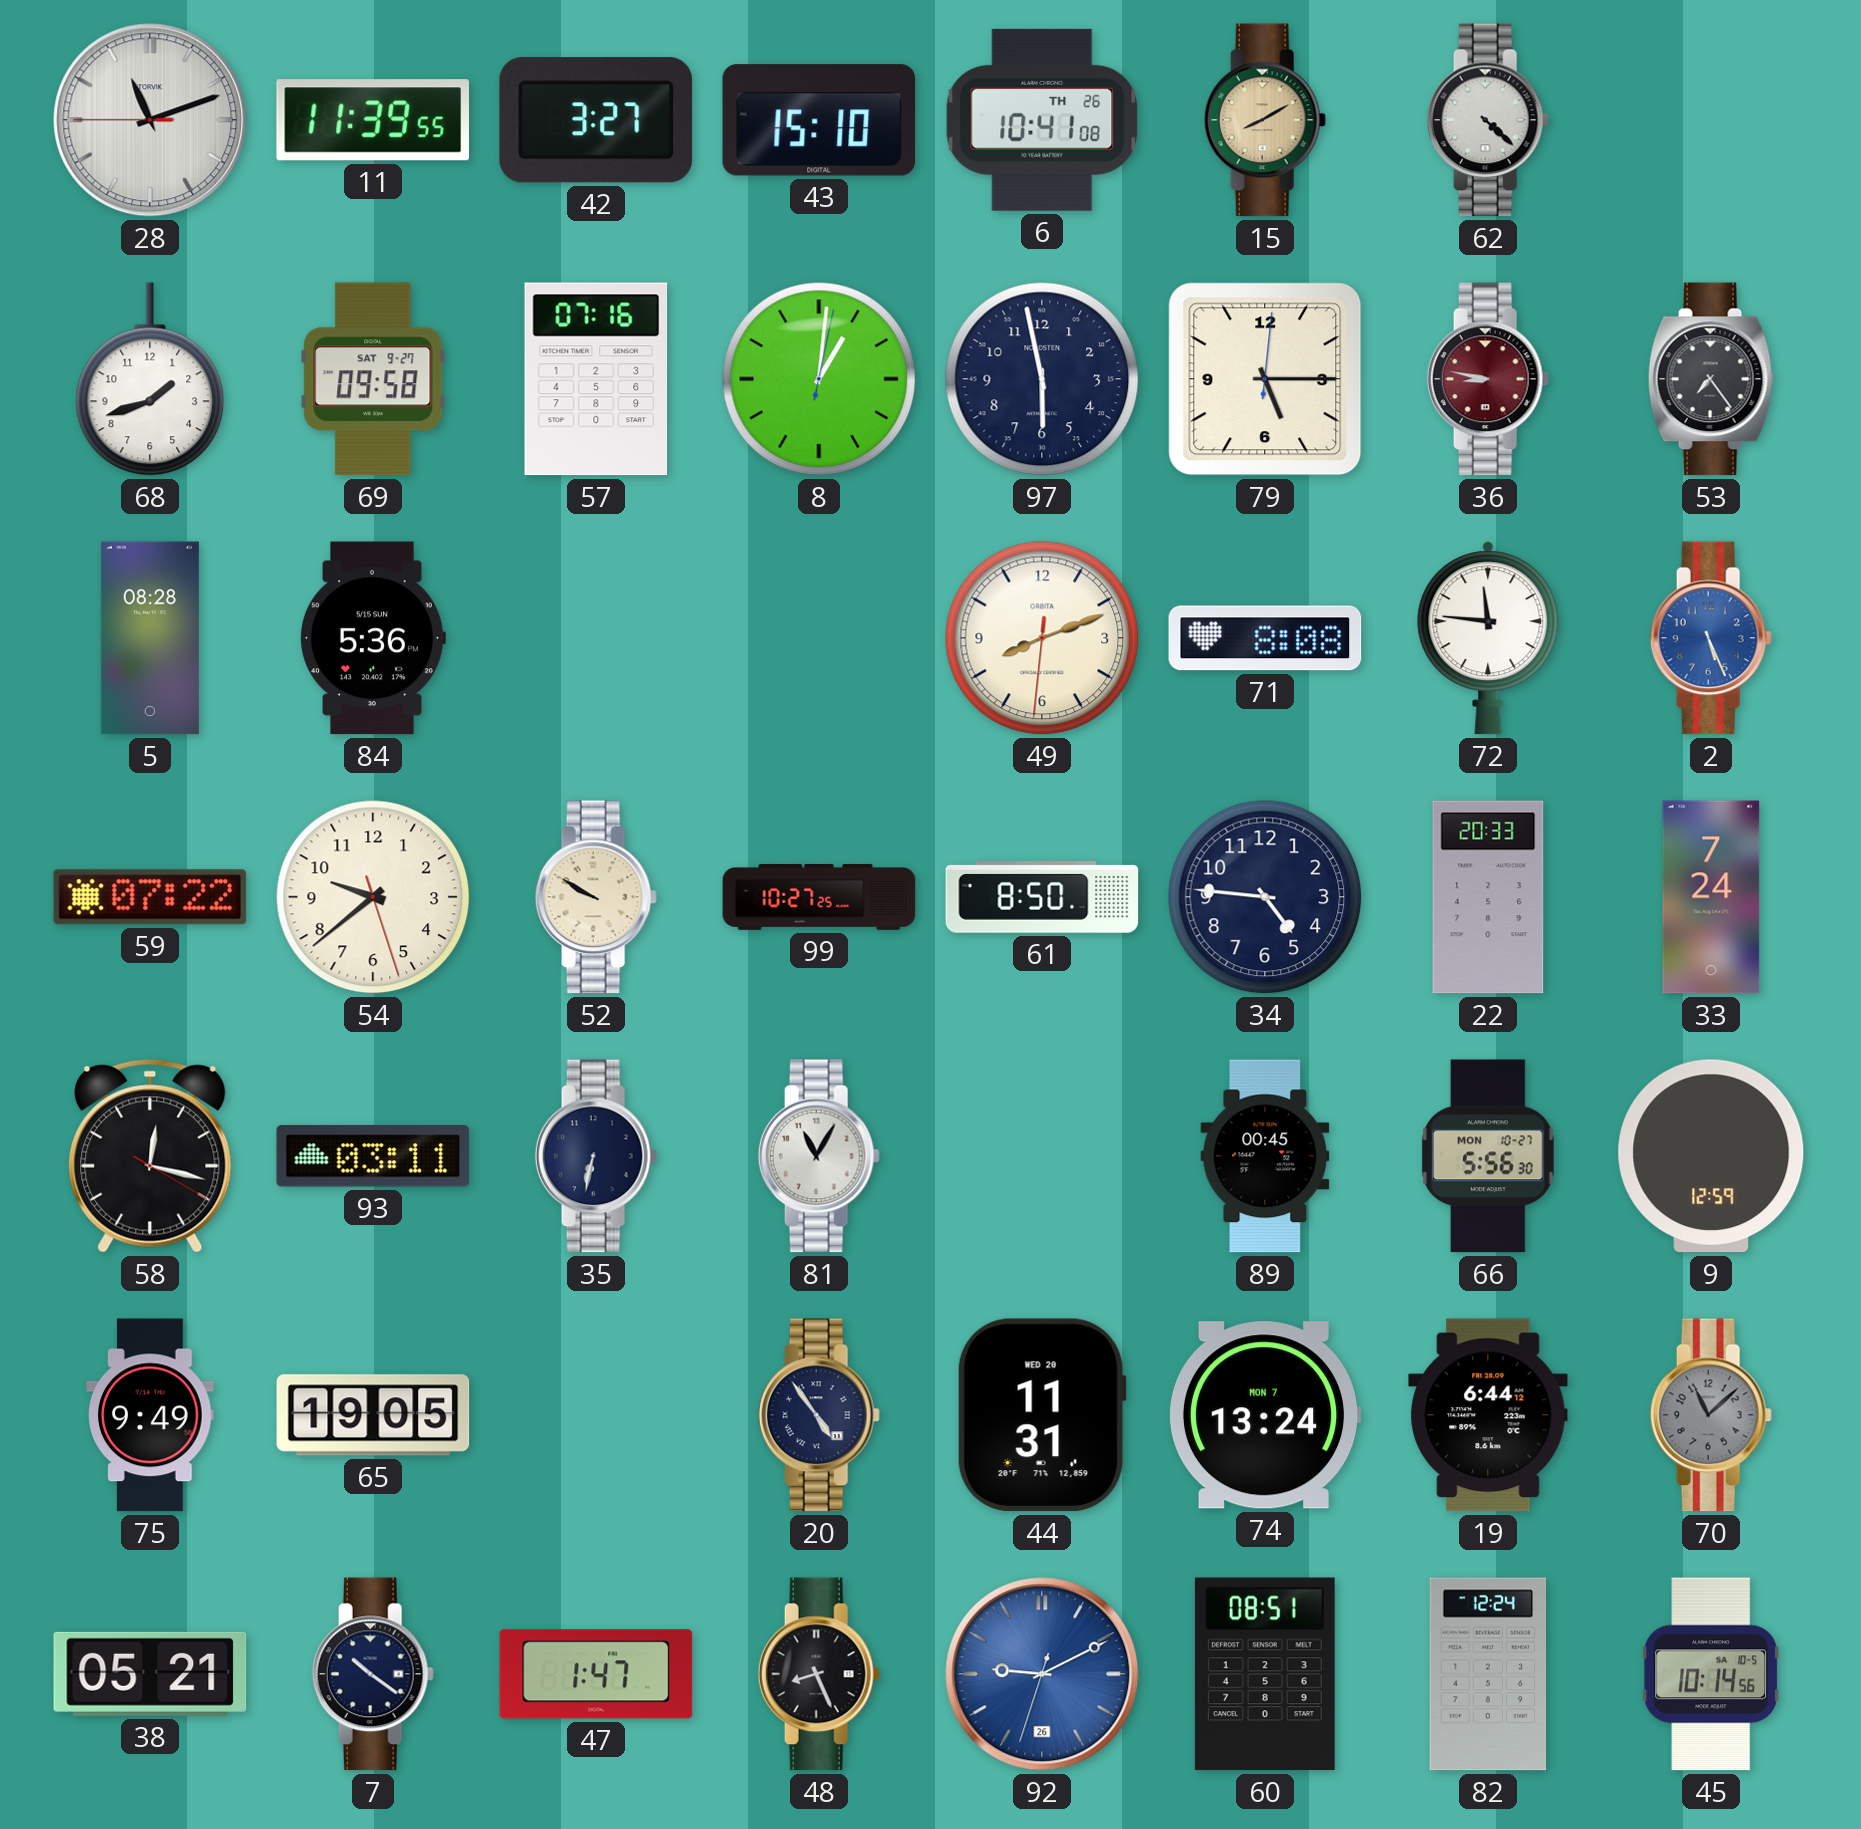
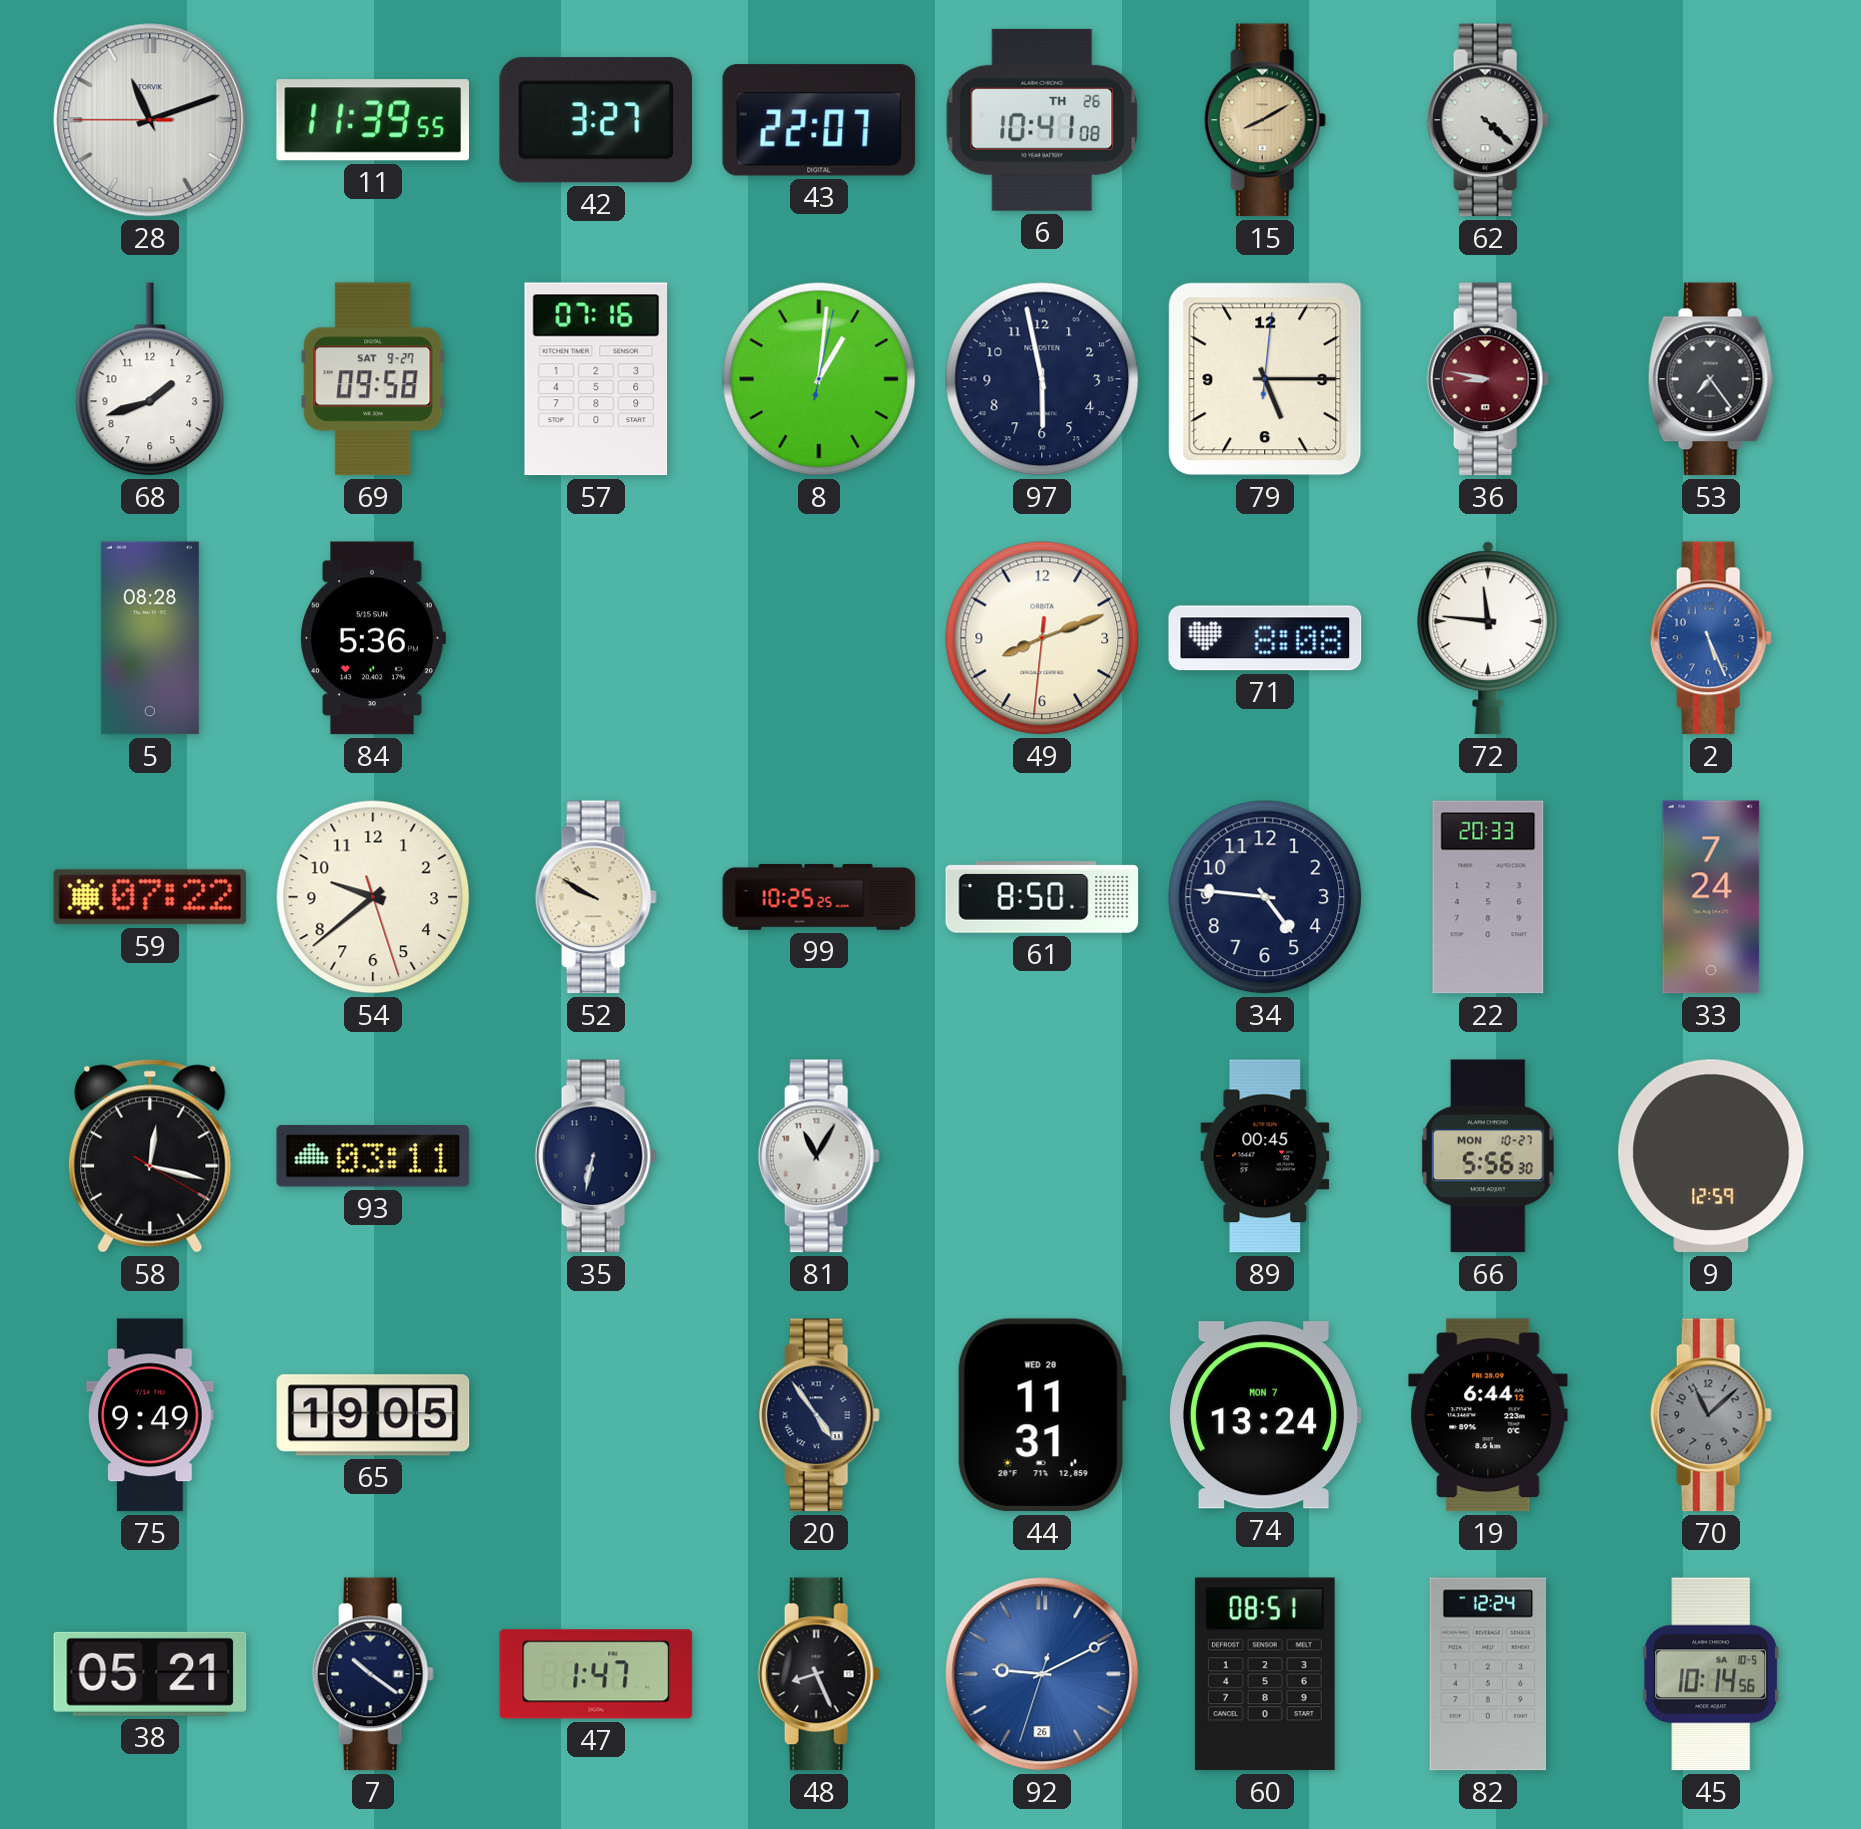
43: 15:10 -> 22:07 (819, 120)
99: 10:27 -> 10:25 (819, 897)
